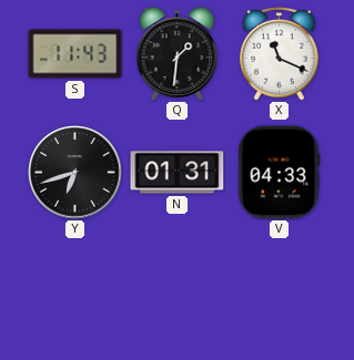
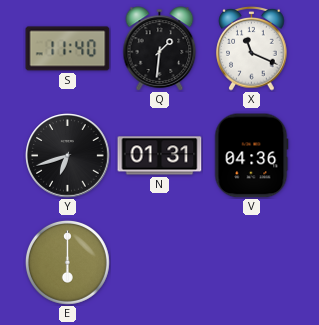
S: 11:43 -> 11:40 (68, 49)
V: 04:33 -> 04:36 (252, 156)
E: none -> 6:00 (67, 262)
